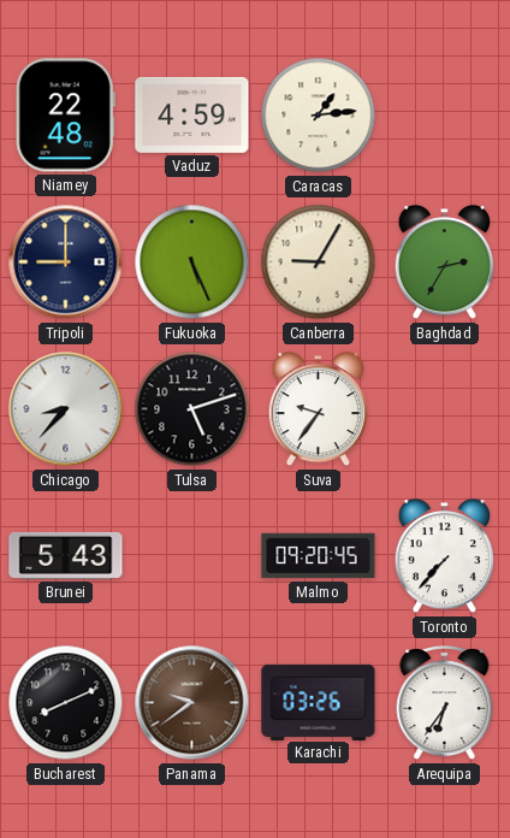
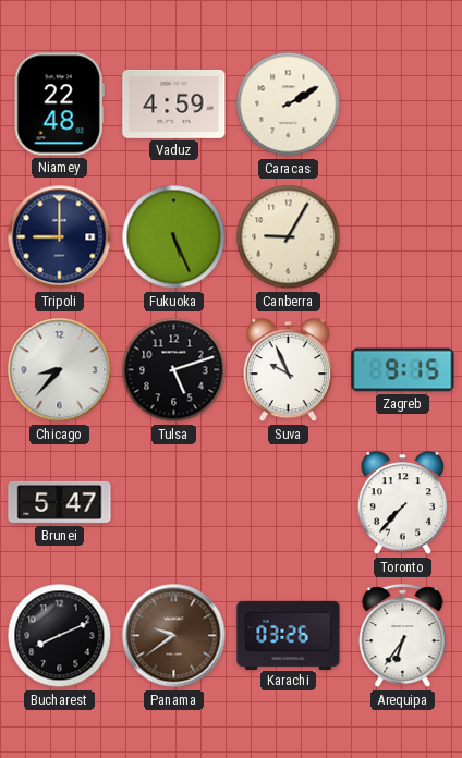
Caracas: 1:14 -> 2:10 (289, 105)
Baghdad: 2:35 -> none (444, 264)
Suva: 9:36 -> 9:56 (288, 371)
Zagreb: none -> 9:15 (403, 370)
Brunei: 5:43 -> 5:47 (60, 502)
Malmo: 09:20 -> none (319, 556)
